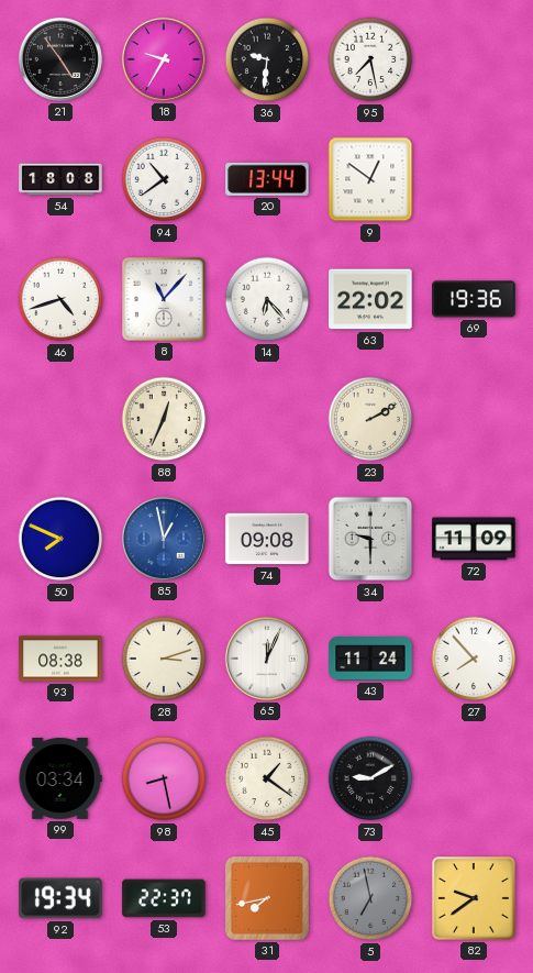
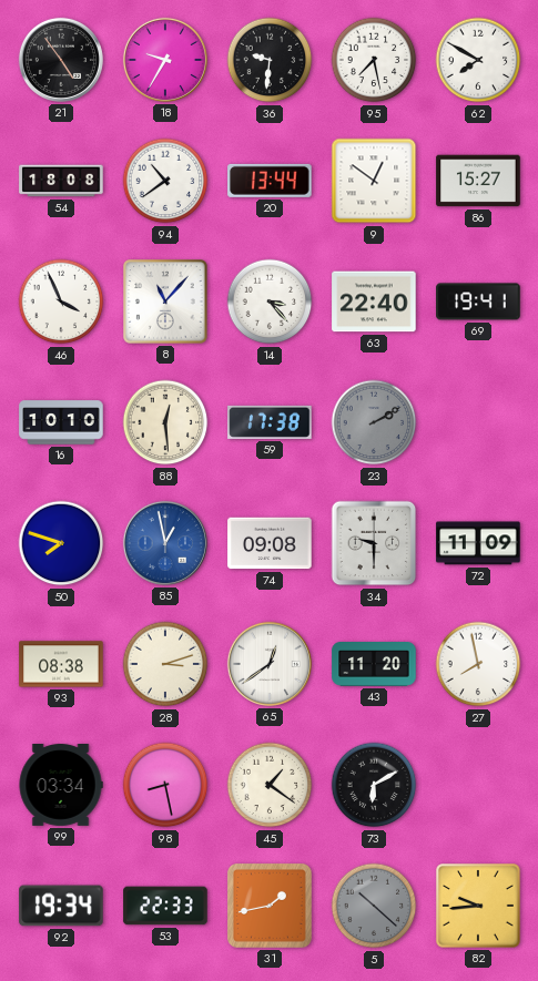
62: none -> 7:50 (478, 60)
86: none -> 15:27 (478, 181)
46: 4:42 -> 3:56 (61, 302)
14: 6:23 -> 3:23 (270, 302)
63: 22:02 -> 22:40 (374, 302)
69: 19:36 -> 19:41 (478, 302)
16: none -> 10:10 (61, 422)
88: 12:34 -> 12:29 (165, 422)
59: none -> 17:38 (270, 422)
23 dial: cream -> grey (374, 422)
50: 7:49 -> 7:48 (61, 543)
65: 12:04 -> 12:39 (270, 664)
43: 11:24 -> 11:20 (374, 665)
27: 7:53 -> 7:58 (478, 664)
73: 9:10 -> 6:10 (374, 785)
53: 22:37 -> 22:33 (165, 906)
31: 7:43 -> 1:43 (270, 906)
5: 6:58 -> 10:22 (374, 906)
82: 9:39 -> 9:44 (478, 906)
